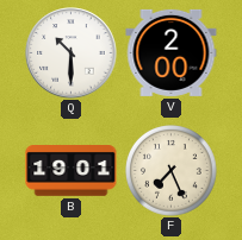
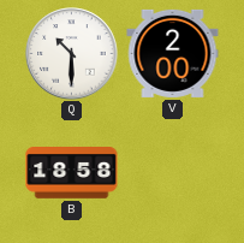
B: 19:01 -> 18:58 (72, 173)
F: 7:26 -> none (172, 171)
